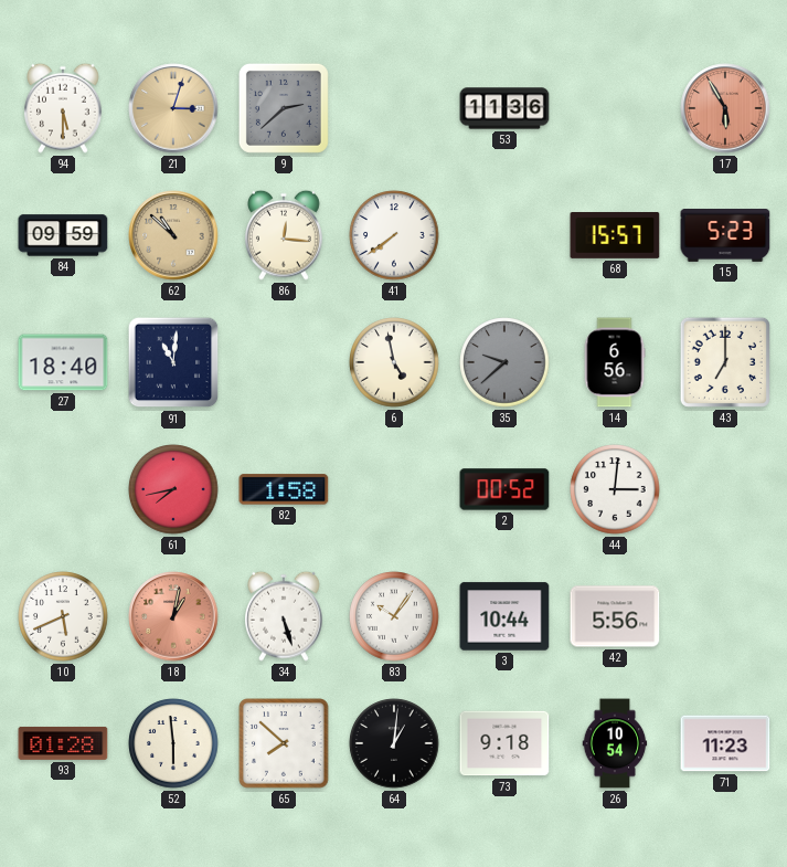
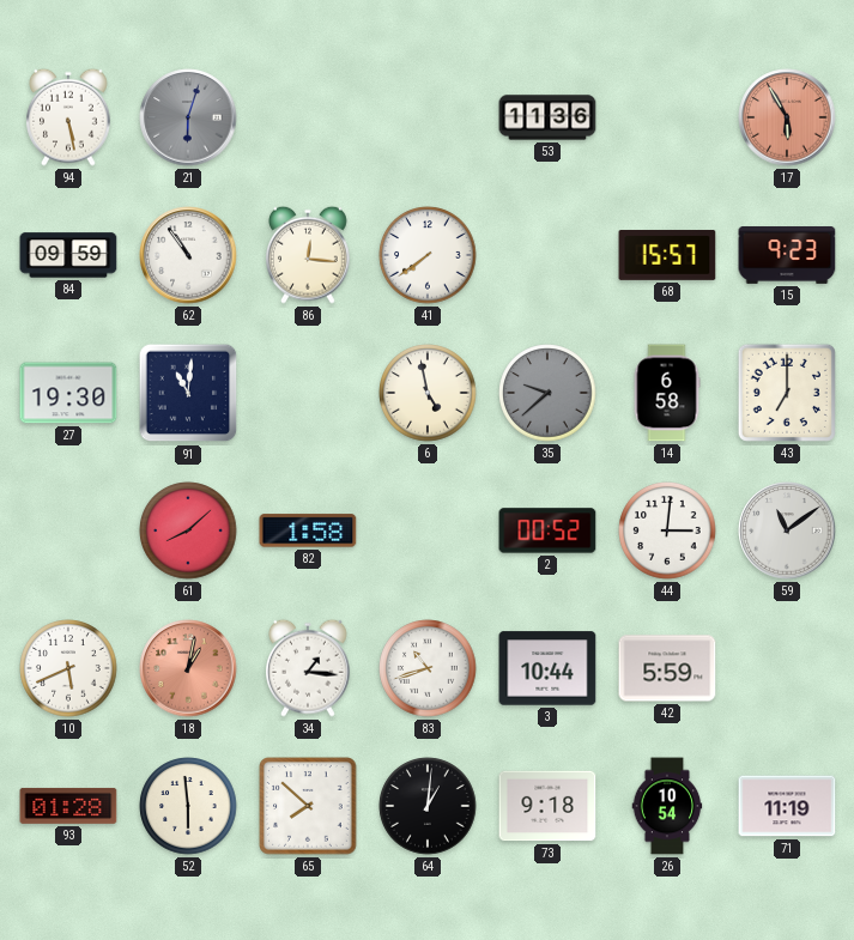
94: 5:30 -> 5:28 (69, 117)
21: 3:03 -> 6:03 (188, 117)
21 dial: champagne -> grey (188, 117)
9: 2:38 -> none (284, 108)
62: 10:52 -> 10:54 (188, 255)
62 dial: champagne -> white (188, 255)
15: 5:23 -> 9:23 (787, 256)
27: 18:40 -> 19:30 (68, 393)
14: 6:56 -> 6:58 (667, 393)
61: 7:43 -> 8:08 (188, 530)
59: none -> 11:09 (787, 530)
34: 5:27 -> 1:16 (309, 668)
83: 10:06 -> 10:42 (428, 668)
42: 5:56 -> 5:59 (667, 668)
71: 11:23 -> 11:19 (787, 806)
